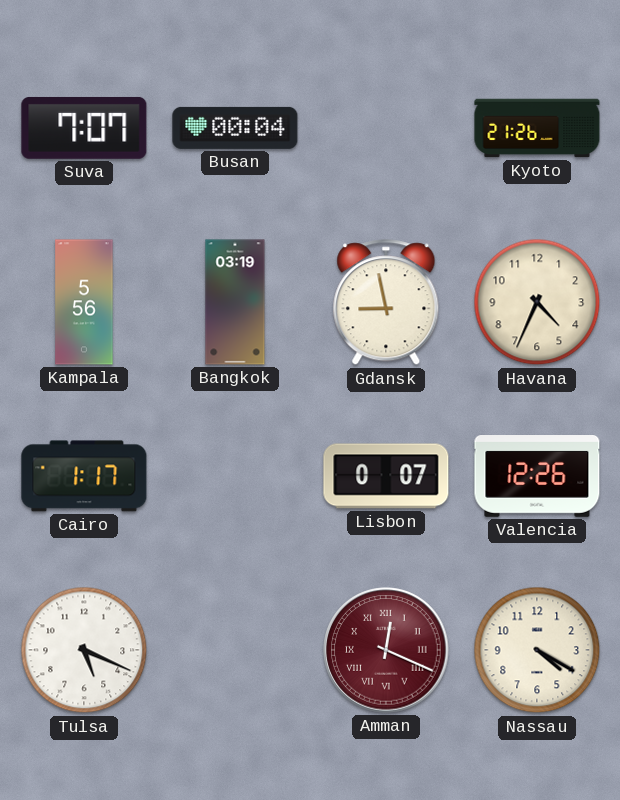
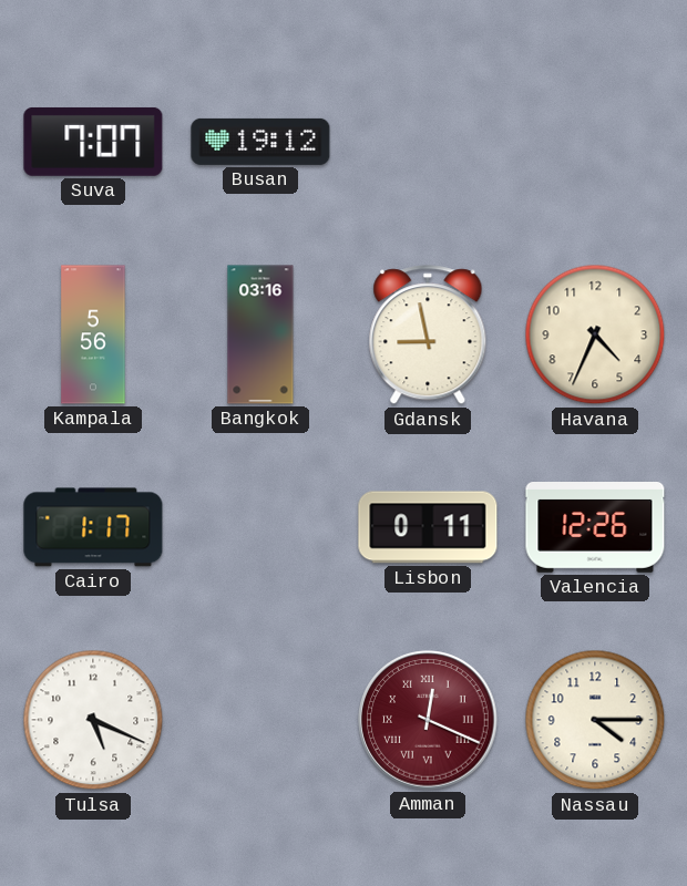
Busan: 00:04 -> 19:12 (260, 142)
Kyoto: 21:26 -> none (537, 128)
Bangkok: 03:19 -> 03:16 (260, 334)
Lisbon: 0:07 -> 0:11 (428, 527)
Nassau: 4:20 -> 4:15 (595, 720)
